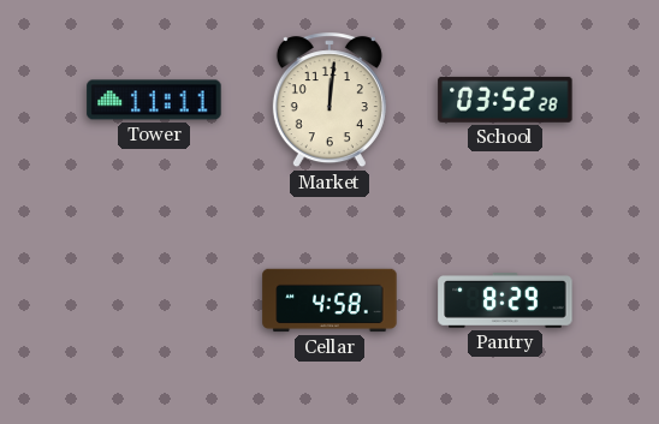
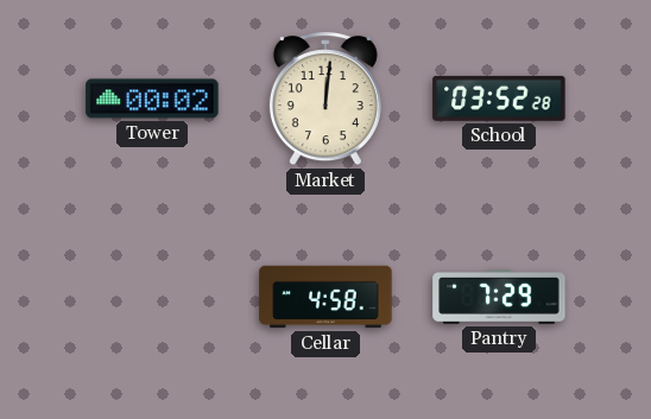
Tower: 11:11 -> 00:02 (152, 99)
Pantry: 8:29 -> 7:29 (499, 298)
